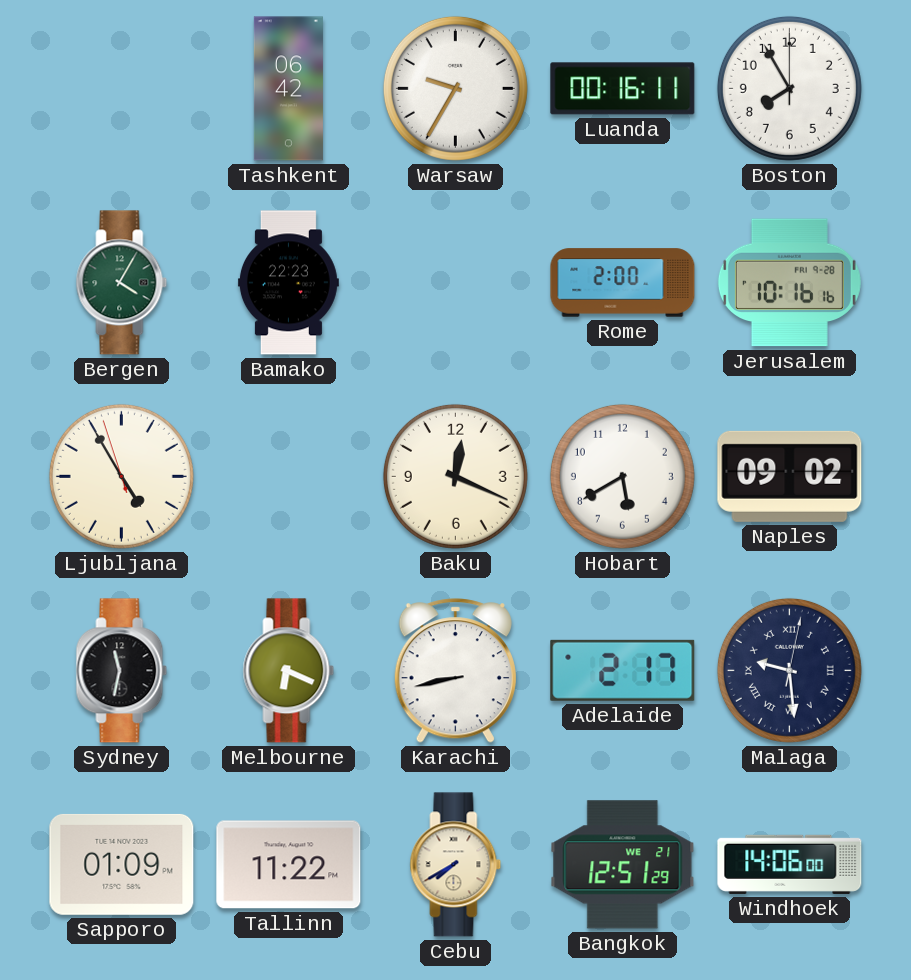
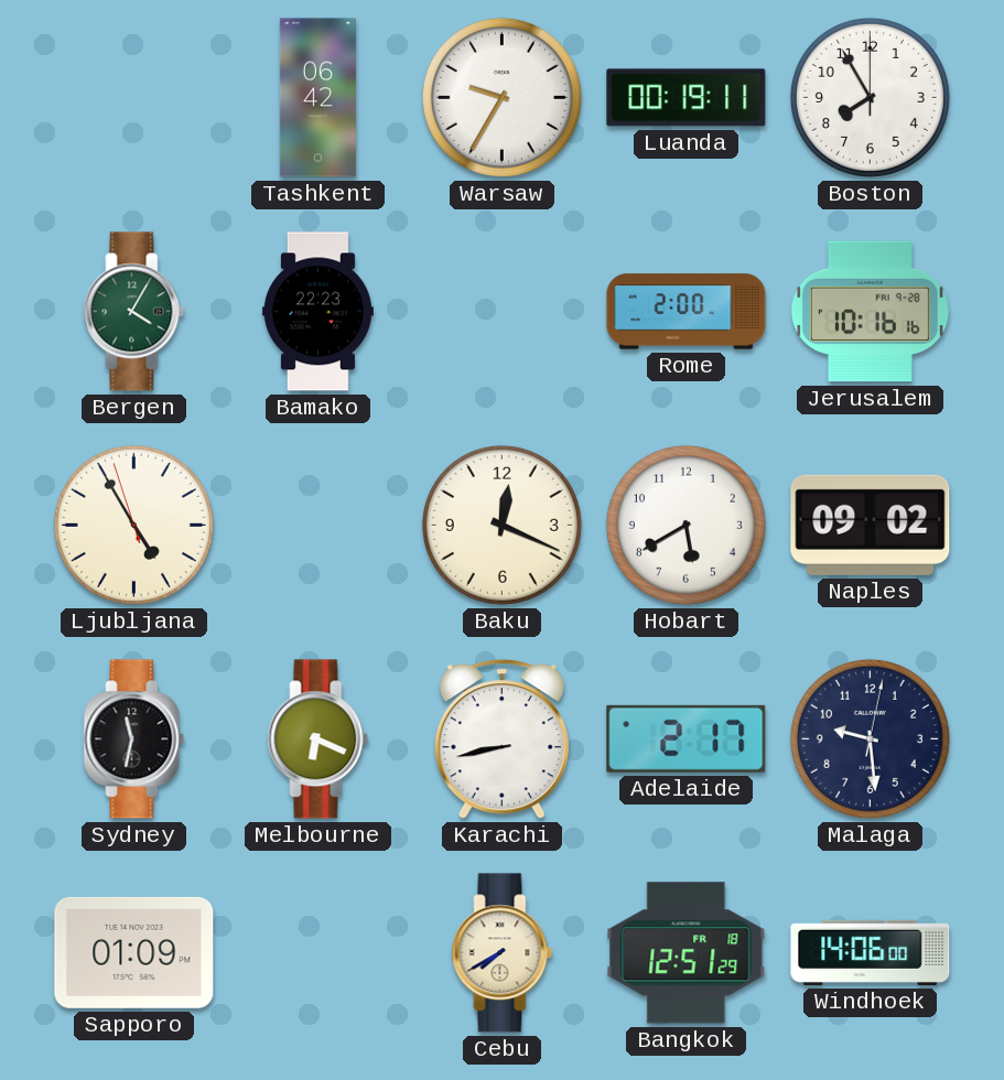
Luanda: 00:16 -> 00:19 (687, 98)
Malaga numerals: Roman -> Arabic (870, 738)
Tallinn: 11:22 -> none (289, 865)
Bangkok date: WE 21 -> FR 18 (687, 953)
